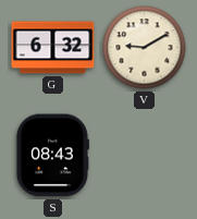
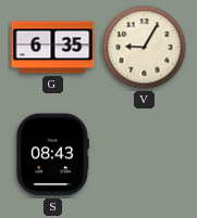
G: 6:32 -> 6:35 (53, 48)
V: 9:10 -> 9:05 (145, 48)
